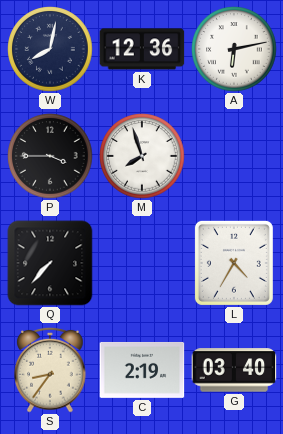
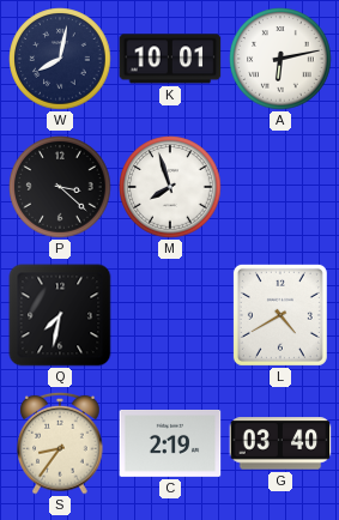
K: 12:36 -> 10:01 (170, 59)
P: 3:45 -> 3:22 (60, 187)
Q: 7:37 -> 7:32 (60, 315)
L: 4:35 -> 4:40 (280, 315)
